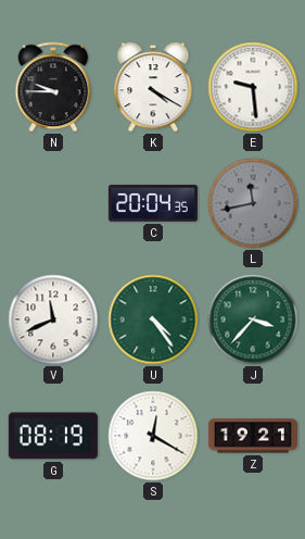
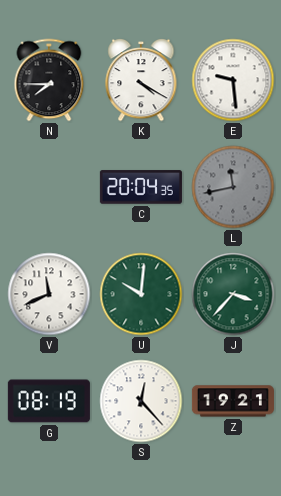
N: 9:45 -> 7:45 (49, 80)
U: 4:24 -> 10:01 (141, 294)
S: 12:20 -> 12:23 (141, 401)
